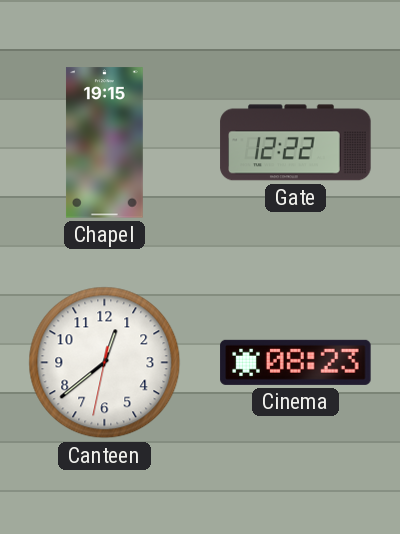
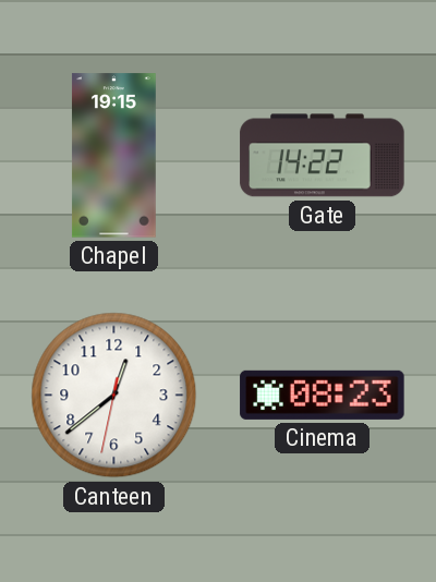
Gate: 12:22 -> 14:22 (323, 156)
